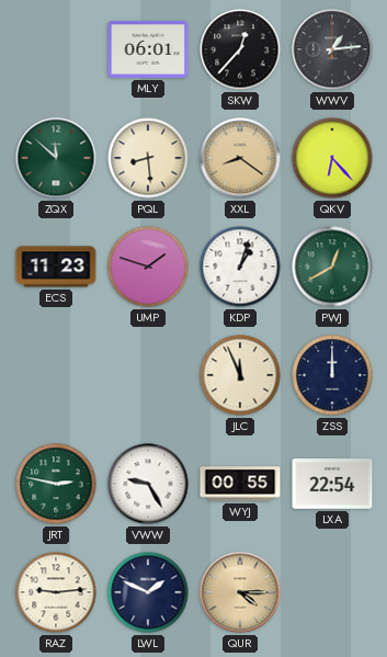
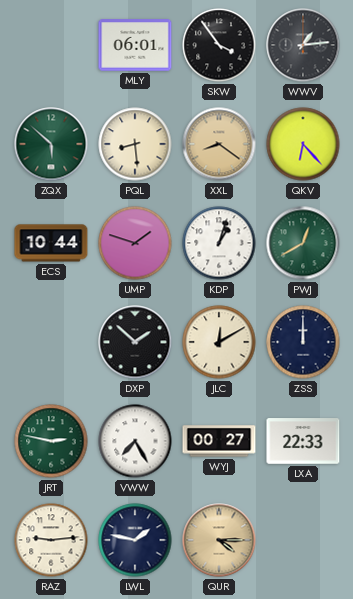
SKW: 12:37 -> 3:54 (219, 45)
ZQX: 11:52 -> 5:52 (51, 144)
ECS: 11:23 -> 10:44 (51, 243)
DXP: none -> 1:52 (135, 342)
JLC: 11:56 -> 12:10 (219, 342)
VWW: 9:25 -> 7:25 (135, 441)
WYJ: 00:55 -> 00:27 (219, 441)
LXA: 22:54 -> 22:33 (303, 441)
LWL: 1:49 -> 1:47 (135, 540)
